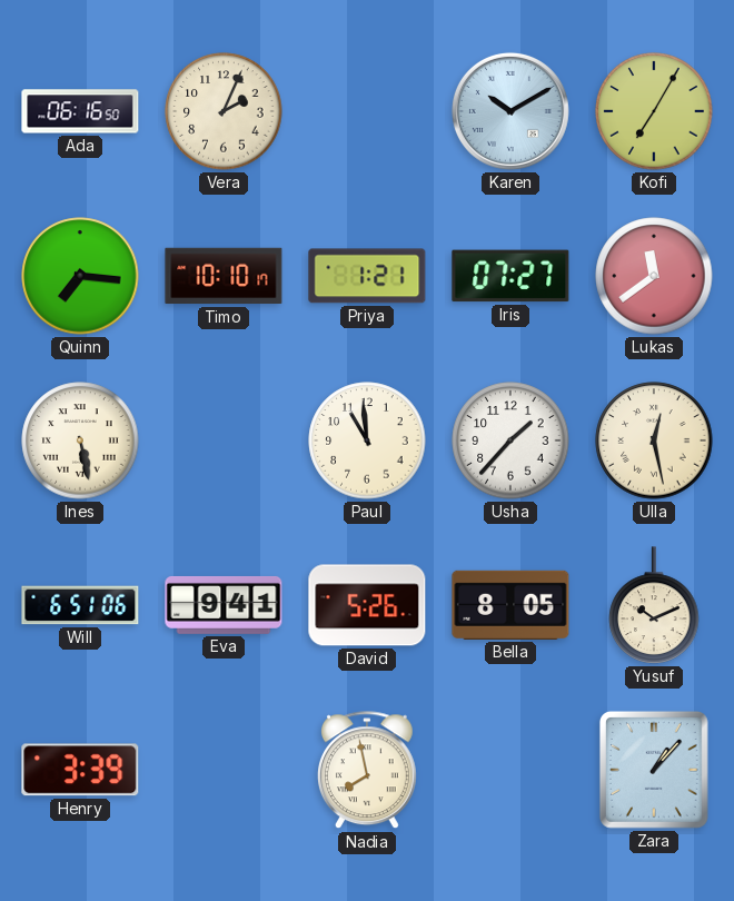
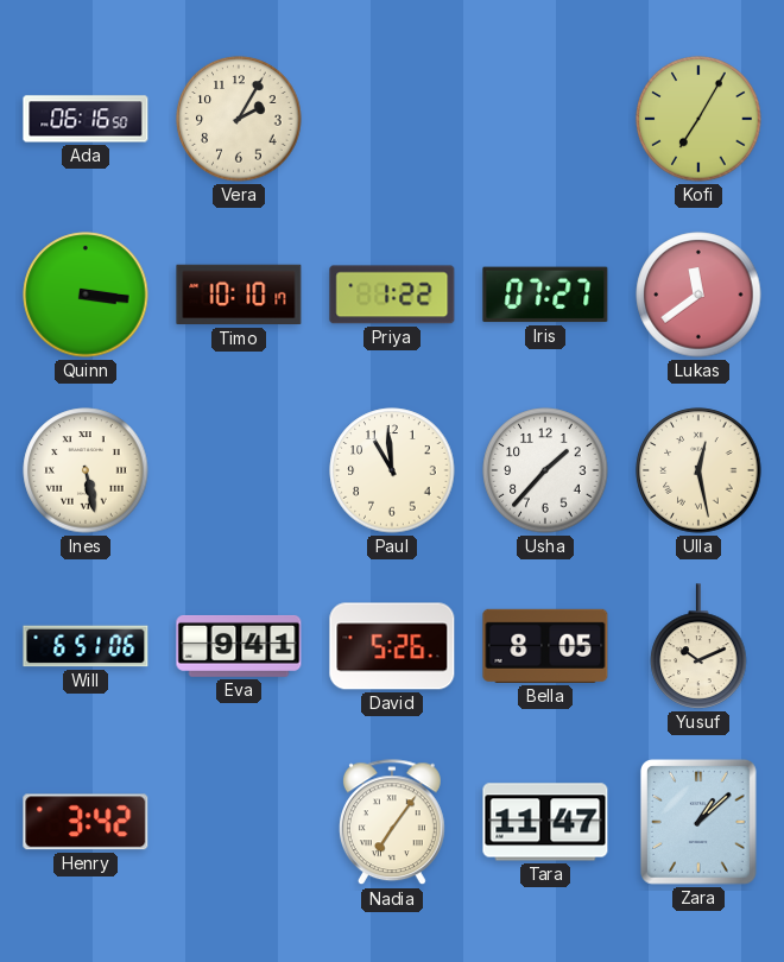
Vera: 2:04 -> 2:05 (239, 119)
Karen: 10:10 -> none (510, 111)
Quinn: 7:16 -> 3:16 (86, 295)
Priya: 1:21 -> 1:22 (392, 295)
Henry: 3:39 -> 3:42 (86, 822)
Nadia: 7:58 -> 7:06 (392, 823)
Tara: none -> 11:47 (545, 822)
Zara: 1:07 -> 1:08 (698, 822)
